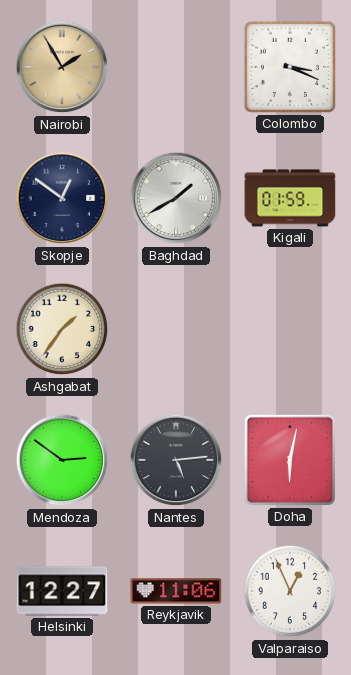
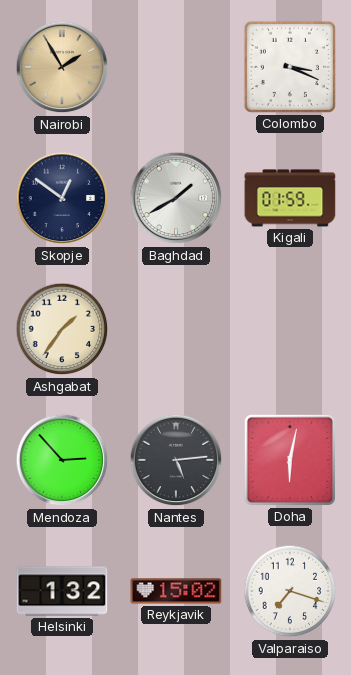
Mendoza: 2:51 -> 2:53 (62, 460)
Helsinki: 12:27 -> 1:32 (62, 591)
Reykjavik: 11:06 -> 15:02 (176, 591)
Valparaiso: 12:56 -> 7:18 (290, 591)
